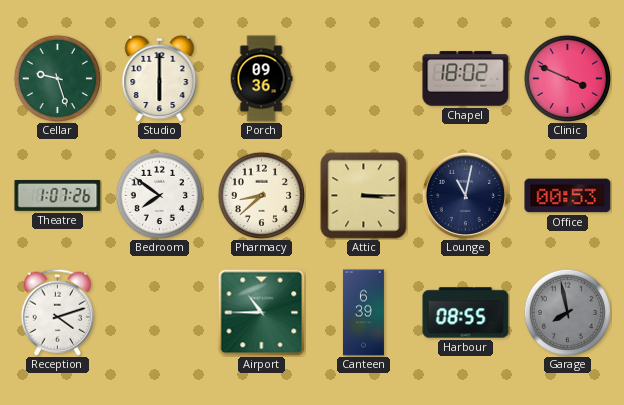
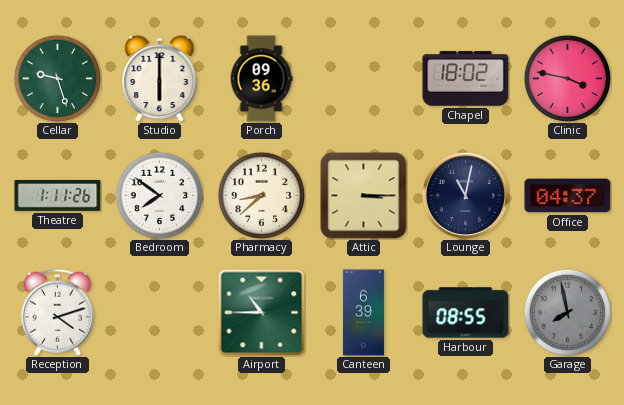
Clinic: 3:49 -> 3:47 (567, 78)
Theatre: 1:07 -> 1:11 (58, 195)
Office: 00:53 -> 04:37 (568, 196)
